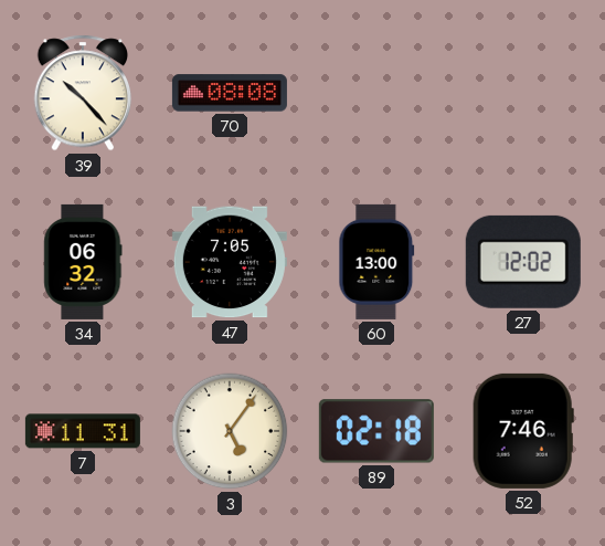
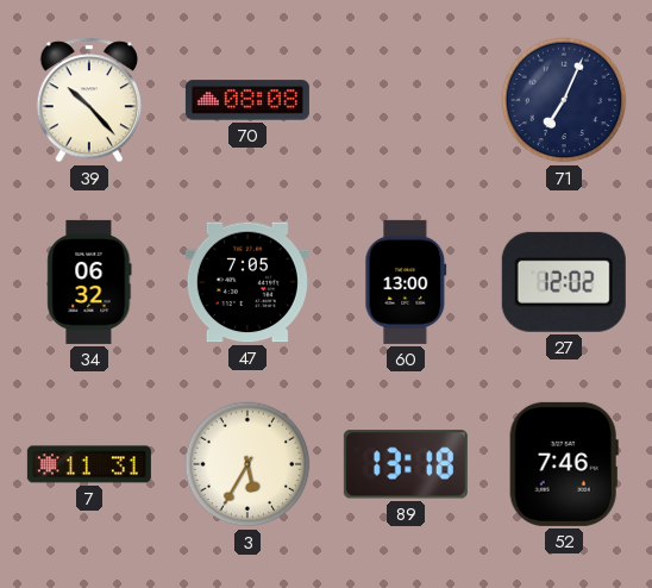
71: none -> 7:04 (564, 100)
3: 5:06 -> 5:35 (247, 464)
89: 02:18 -> 13:18 (406, 464)
